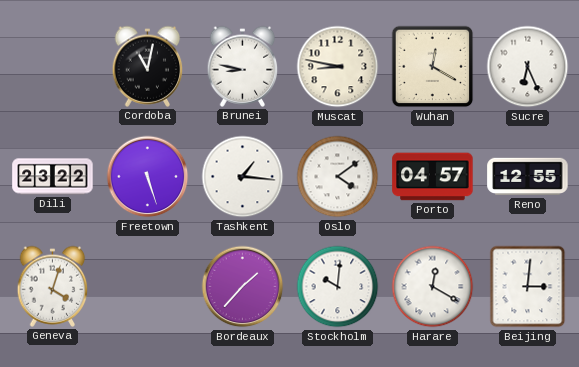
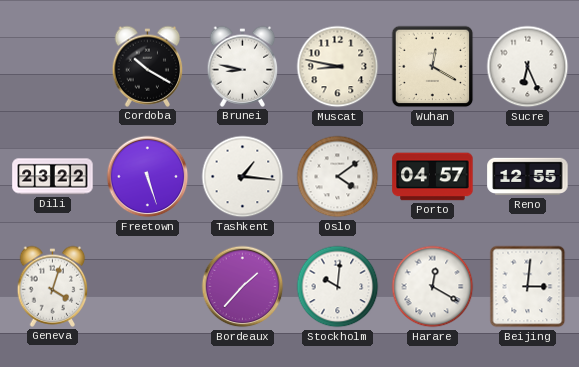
Cordoba: 11:02 -> 10:20 (148, 66)
